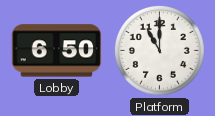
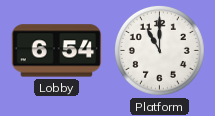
Lobby: 6:50 -> 6:54 (57, 51)
